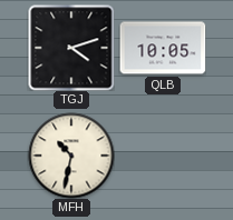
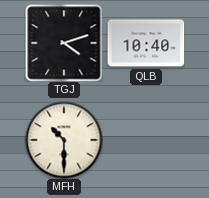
QLB: 10:05 -> 10:40 (146, 43)
MFH: 10:32 -> 10:30 (64, 140)
